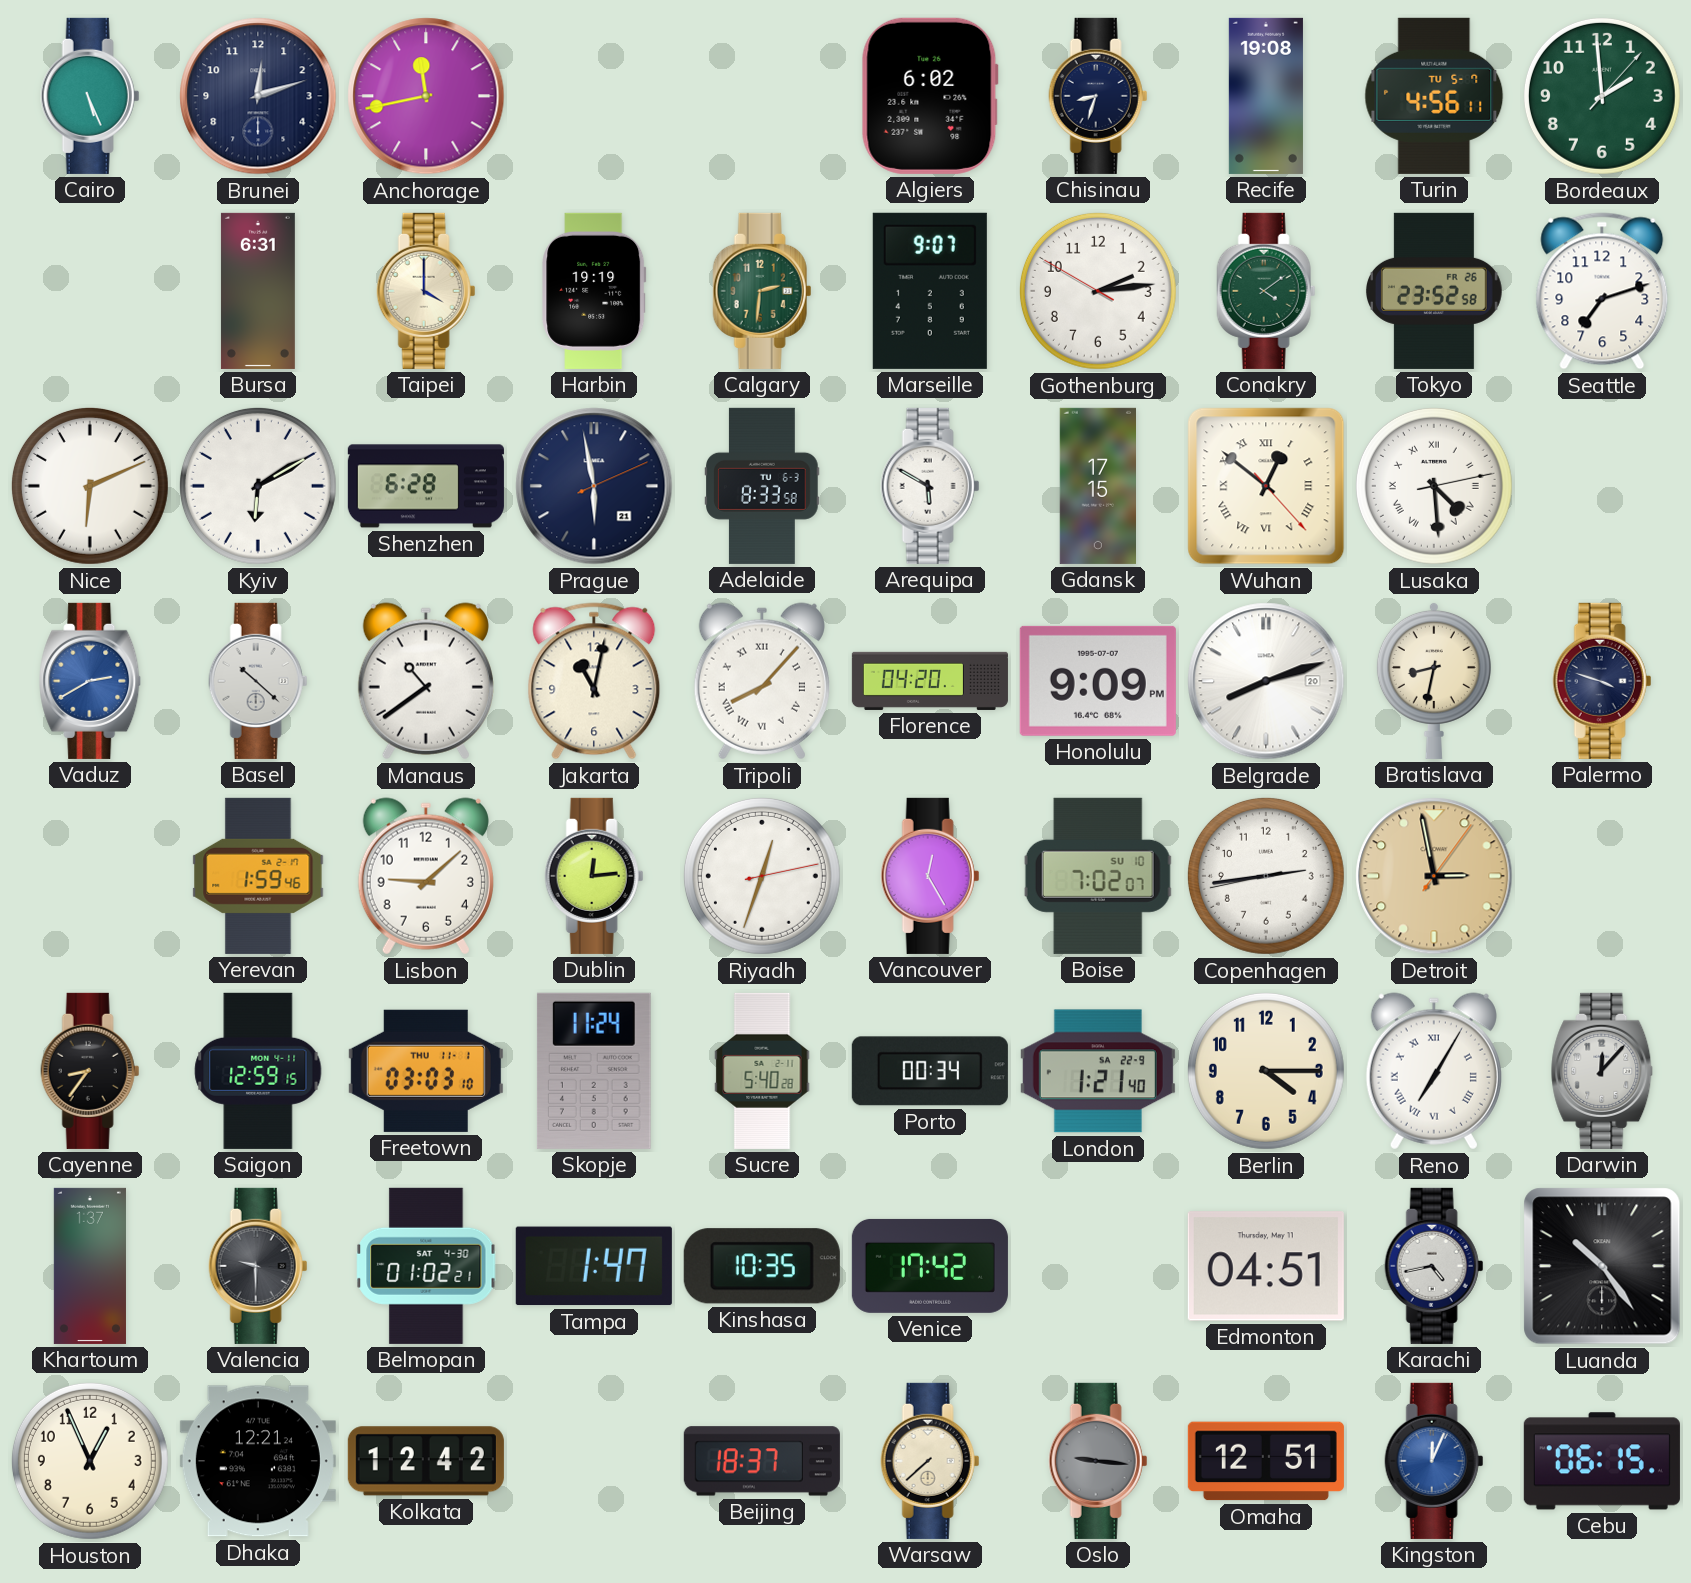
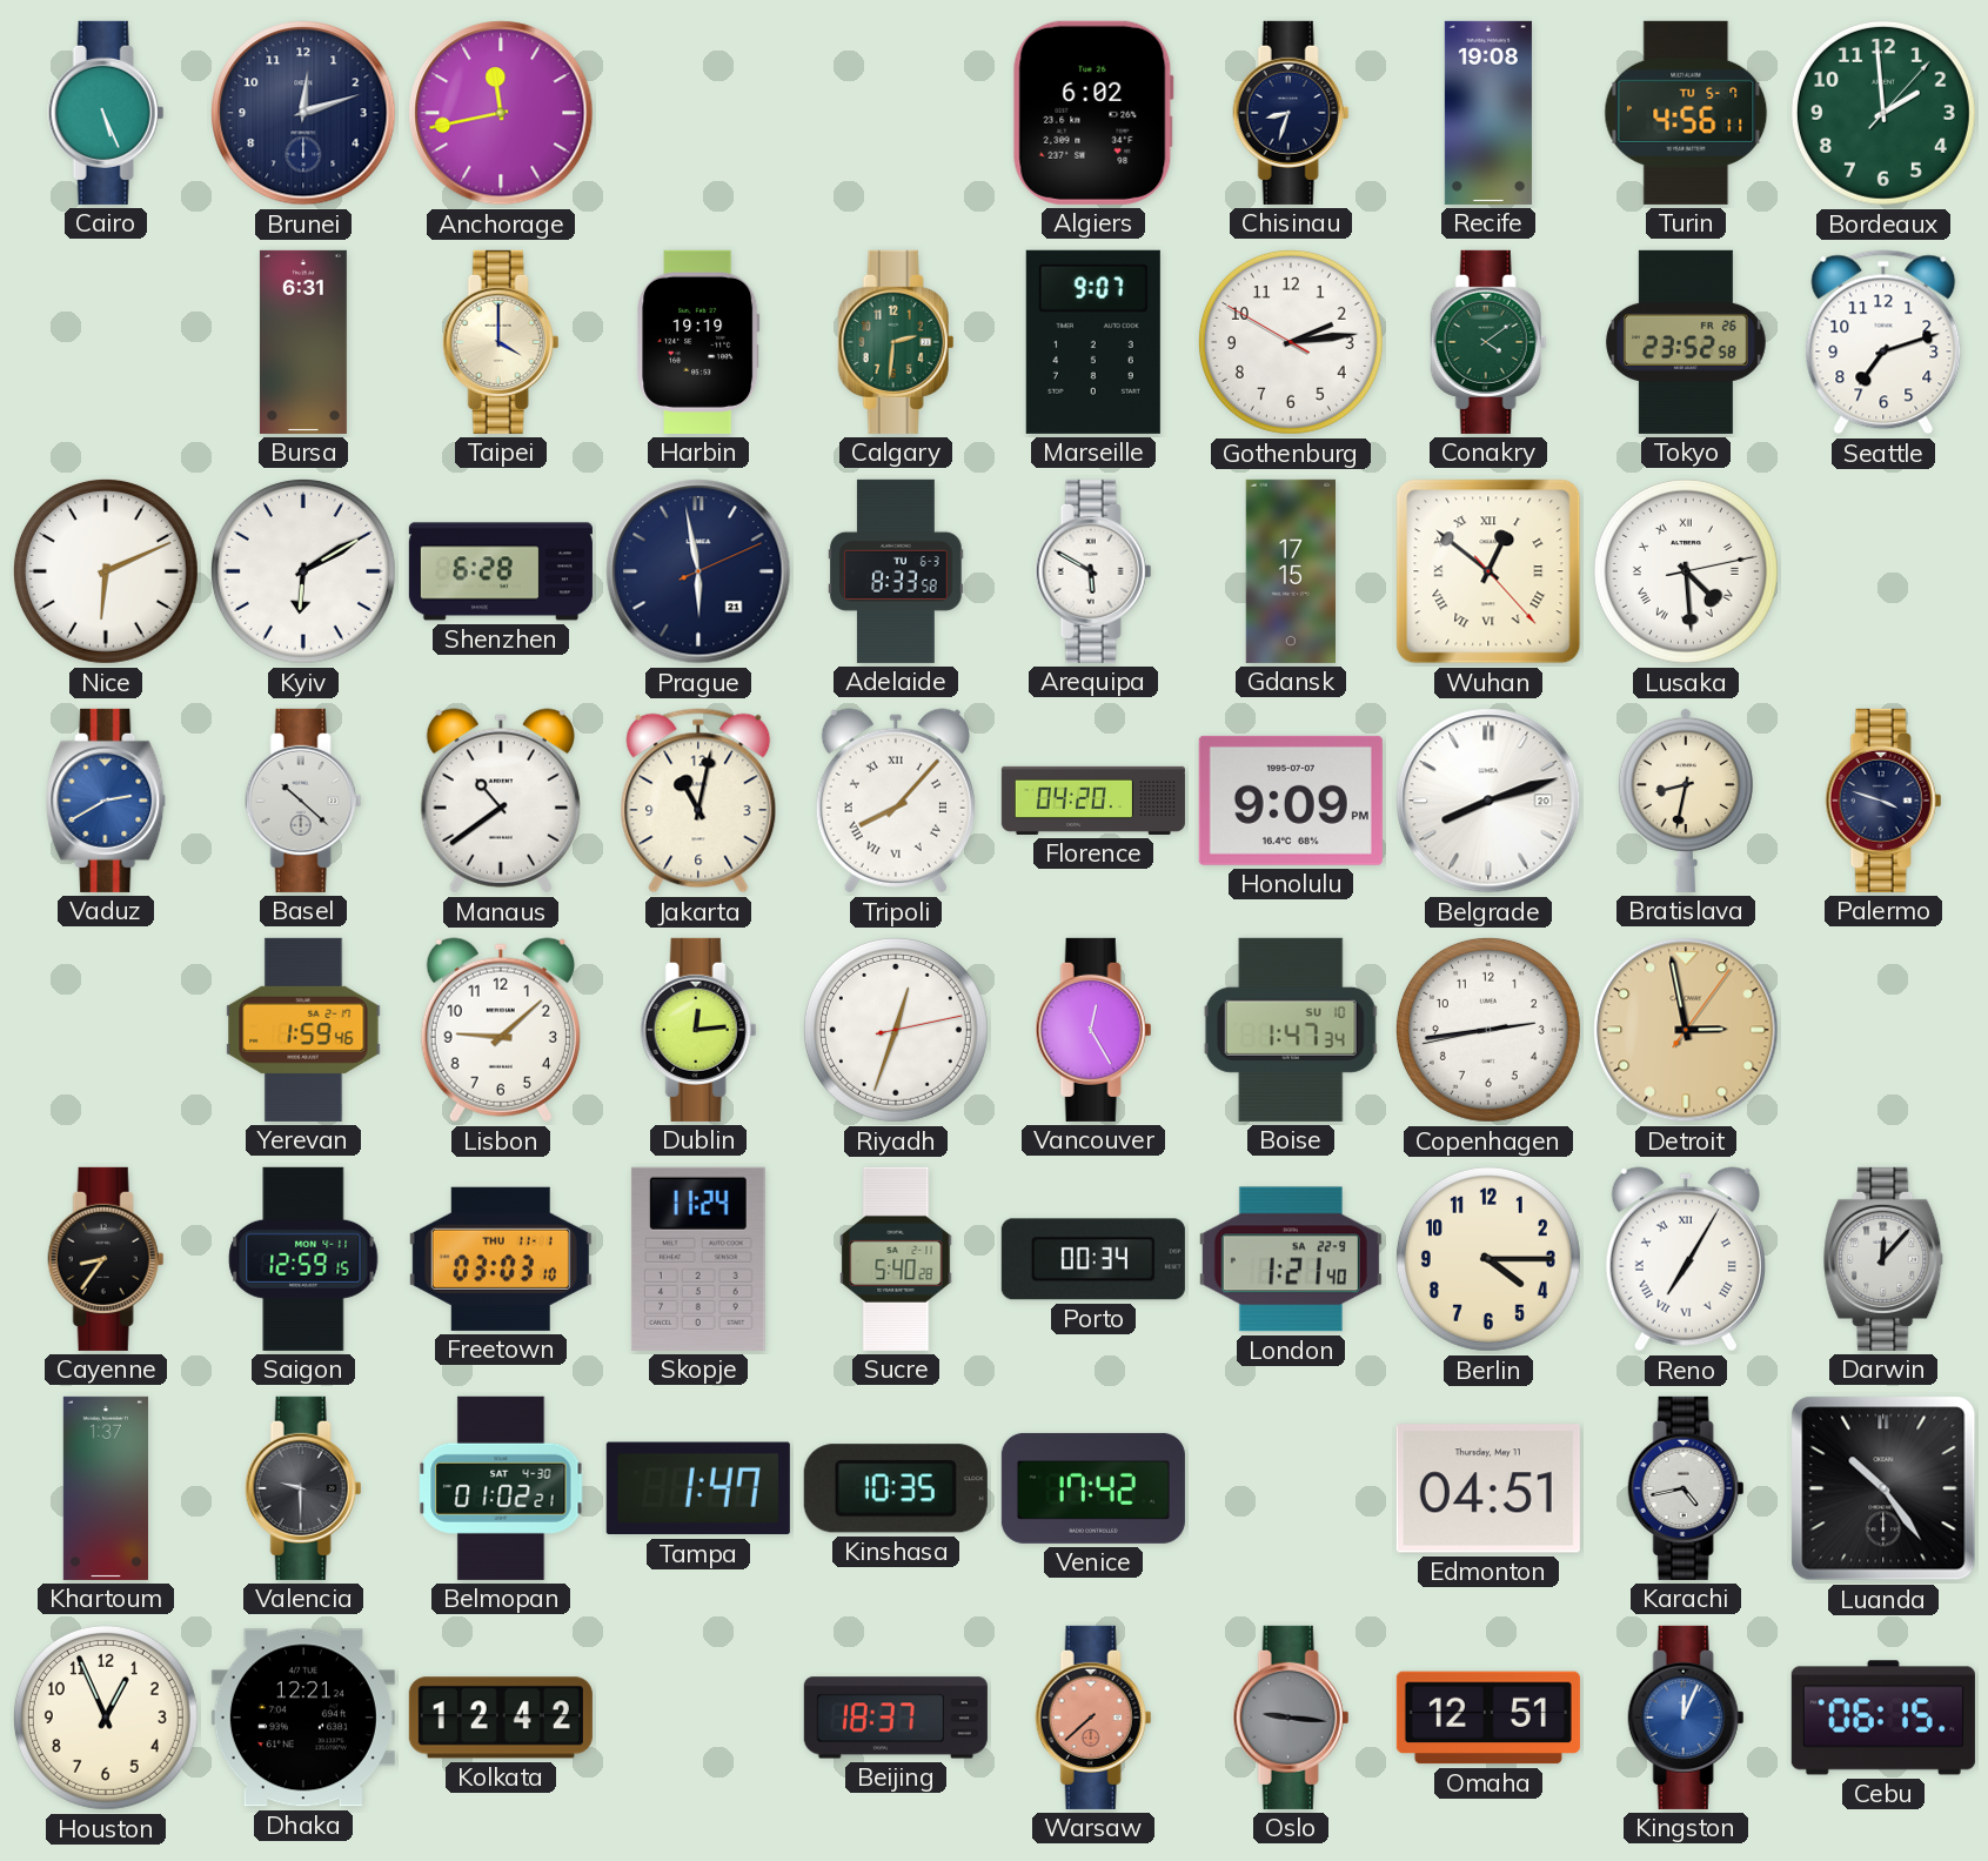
Boise: 7:02 -> 1:47 (1291, 1030)
Warsaw dial: cream -> salmon (1093, 1718)
